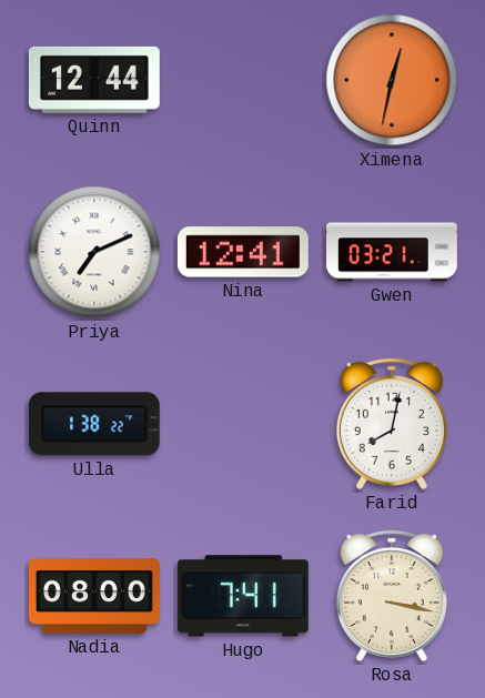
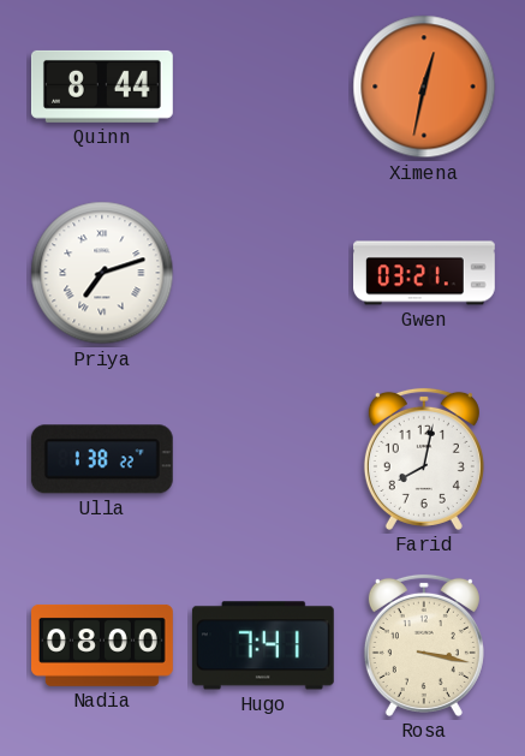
Quinn: 12:44 -> 8:44 (102, 87)
Priya: 7:11 -> 7:12 (102, 273)
Nina: 12:41 -> none (243, 252)
